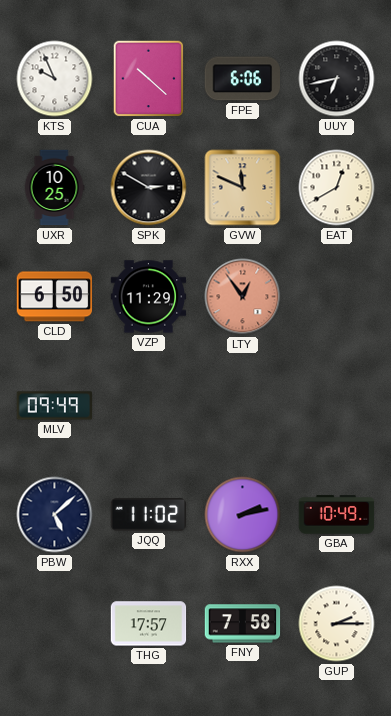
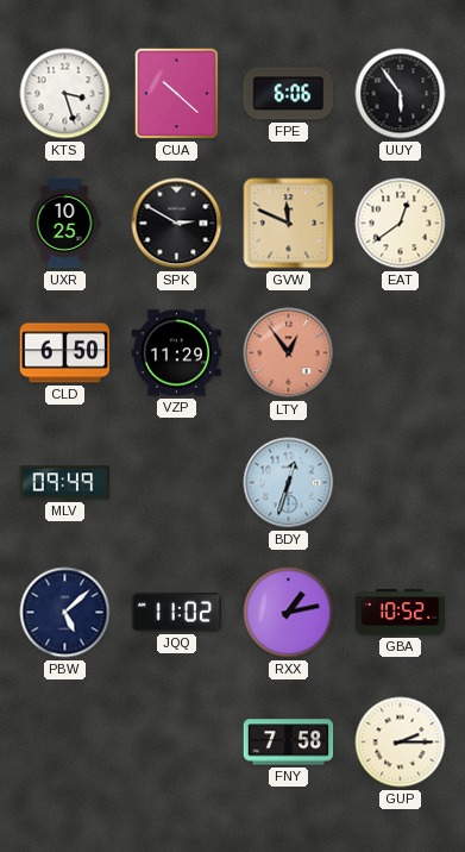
KTS: 9:56 -> 3:27 (65, 94)
UUY: 6:43 -> 5:54 (401, 94)
EAT: 12:40 -> 12:39 (401, 224)
BDY: none -> 12:33 (289, 483)
RXX: 2:13 -> 1:13 (289, 613)
GBA: 10:49 -> 10:52 (401, 613)
THG: 17:57 -> none (149, 624)
